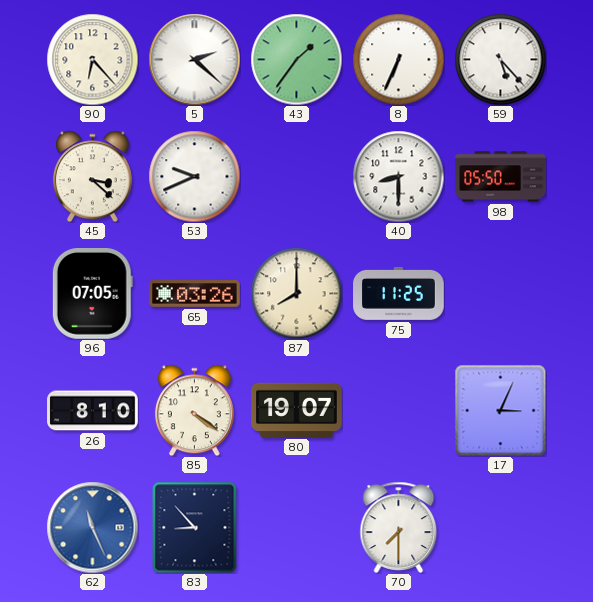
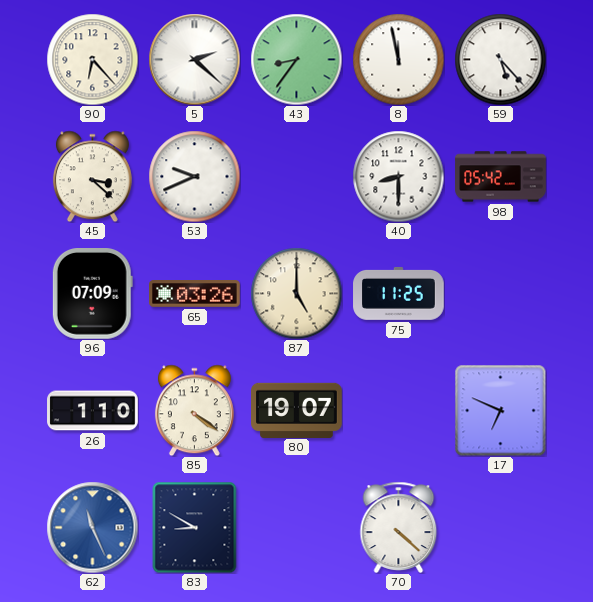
43: 1:36 -> 8:36 (296, 59)
8: 6:34 -> 11:58 (398, 59)
98: 05:50 -> 05:42 (501, 177)
96: 07:05 -> 07:09 (92, 294)
87: 8:00 -> 5:00 (296, 293)
26: 8:10 -> 1:10 (93, 411)
17: 3:04 -> 6:49 (500, 410)
83: 8:53 -> 8:50 (195, 527)
70: 7:30 -> 4:22 (399, 527)
